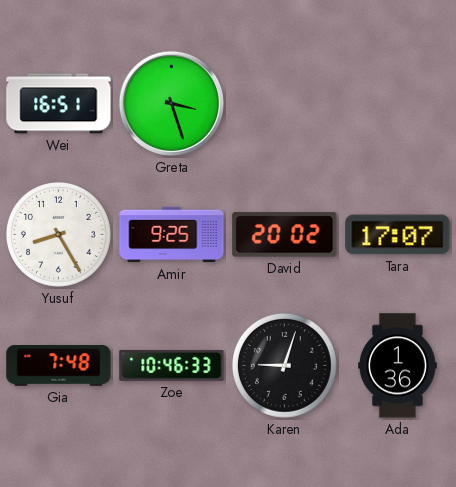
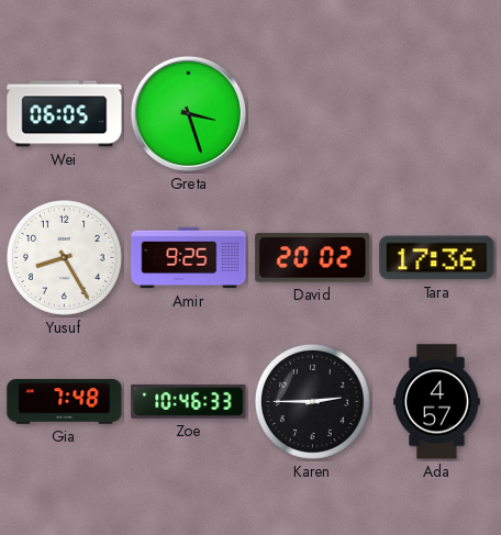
Wei: 16:51 -> 06:05 (65, 114)
Tara: 17:07 -> 17:36 (437, 258)
Karen: 9:03 -> 2:45 (312, 401)
Ada: 1:36 -> 4:57 (437, 402)
